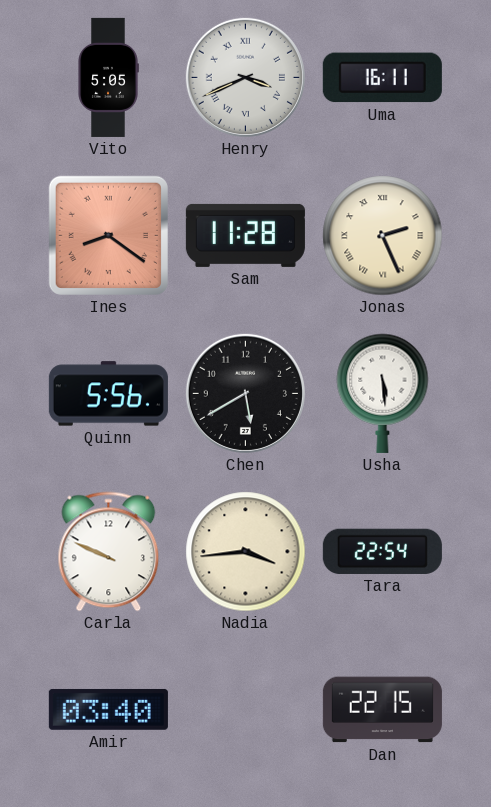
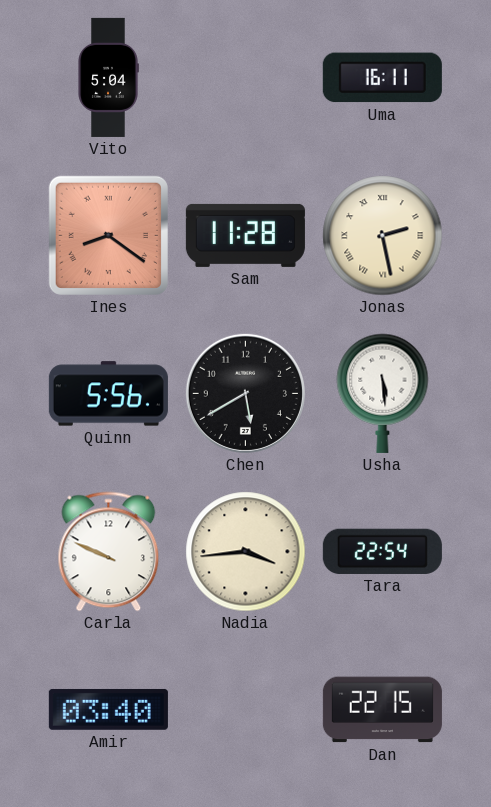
Vito: 5:05 -> 5:04 (108, 77)
Henry: 3:41 -> none (245, 77)
Jonas: 2:26 -> 2:28 (383, 236)
